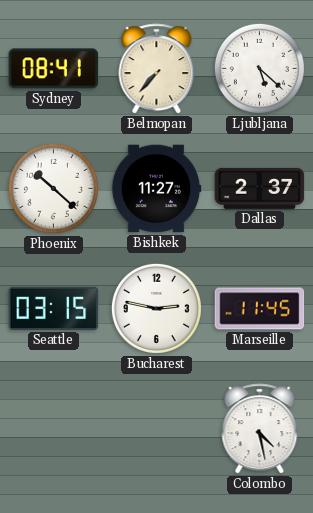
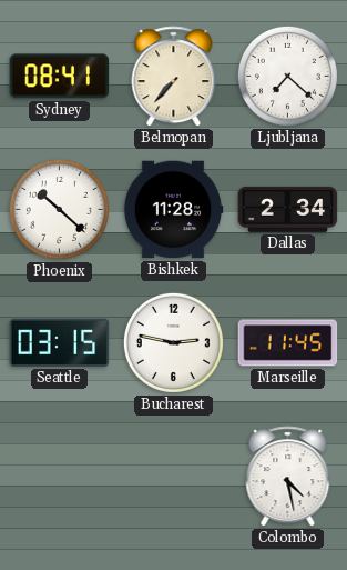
Ljubljana: 5:22 -> 7:22 (287, 76)
Bishkek: 11:27 -> 11:28 (173, 210)
Dallas: 2:37 -> 2:34 (288, 209)
